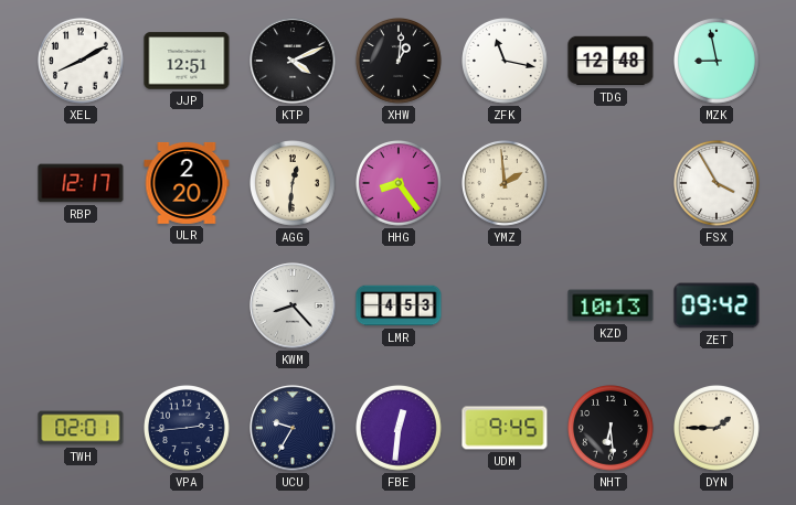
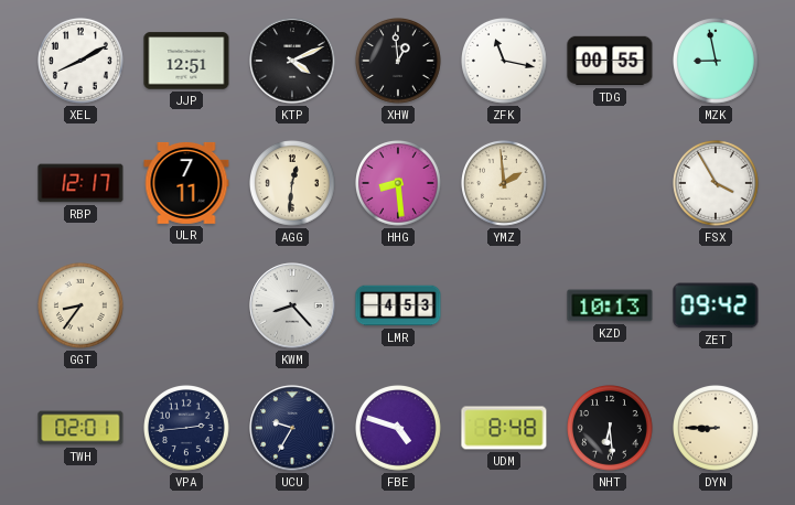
XHW: 1:01 -> 12:59 (399, 62)
TDG: 12:48 -> 00:55 (610, 61)
ULR: 2:20 -> 7:11 (186, 183)
HHG: 8:24 -> 8:29 (399, 184)
GGT: none -> 8:36 (82, 307)
FBE: 12:31 -> 4:48 (399, 429)
UDM: 9:45 -> 8:48 (504, 428)
DYN: 1:45 -> 8:45 (717, 429)
